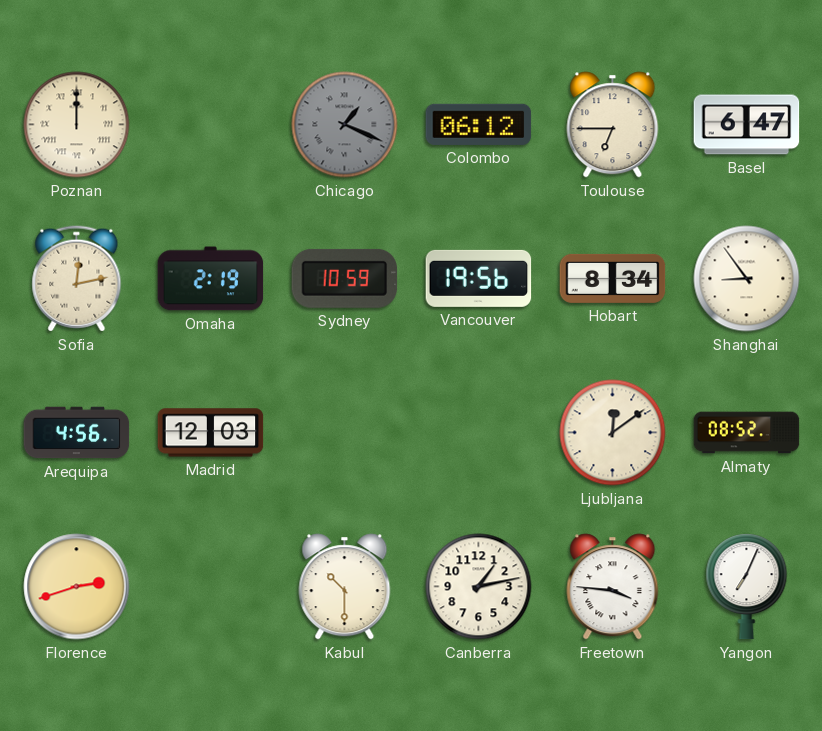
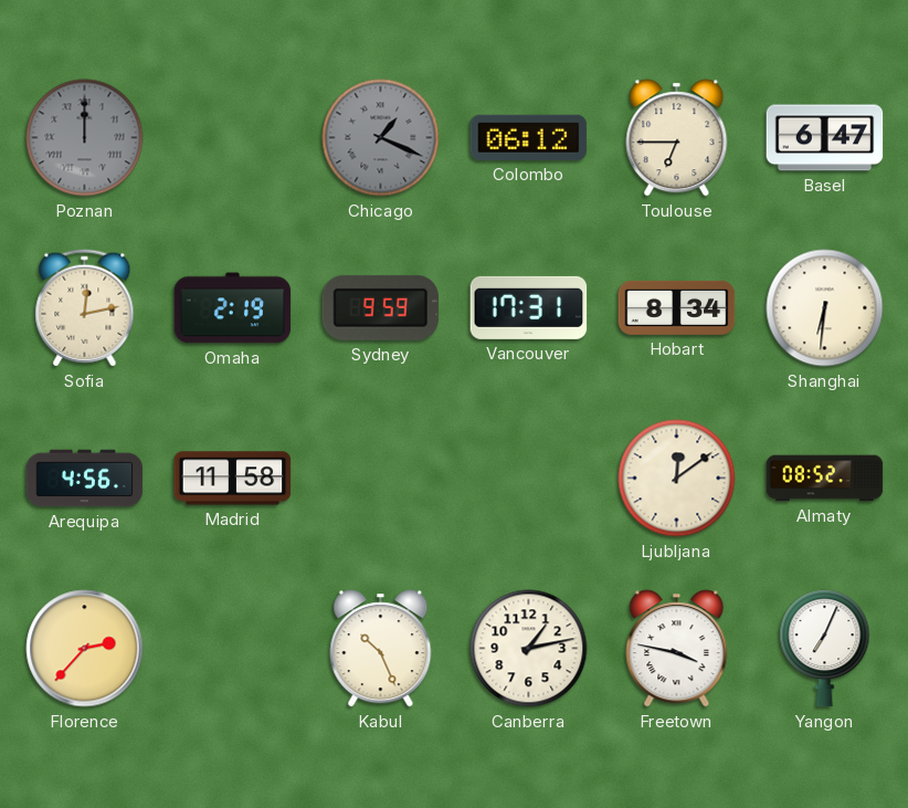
Poznan dial: cream -> grey (85, 138)
Sydney: 10:59 -> 9:59 (381, 307)
Vancouver: 19:56 -> 17:31 (529, 307)
Shanghai: 8:54 -> 6:31 (825, 308)
Madrid: 12:03 -> 11:58 (233, 479)
Florence: 2:42 -> 2:37 (85, 649)
Kabul: 10:30 -> 10:26 (381, 649)
Freetown: 3:46 -> 3:47 (677, 649)
